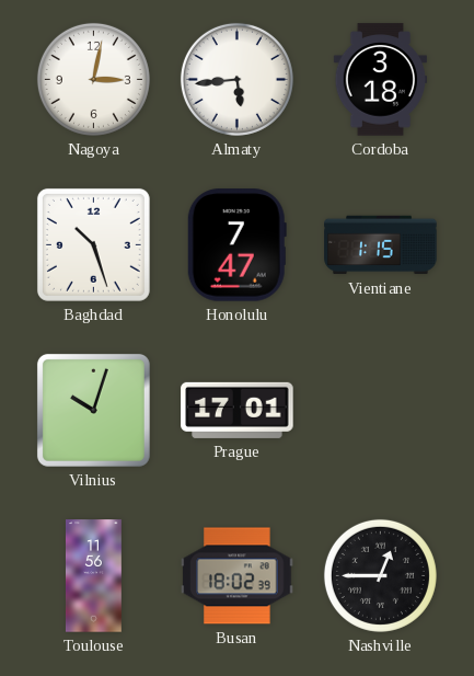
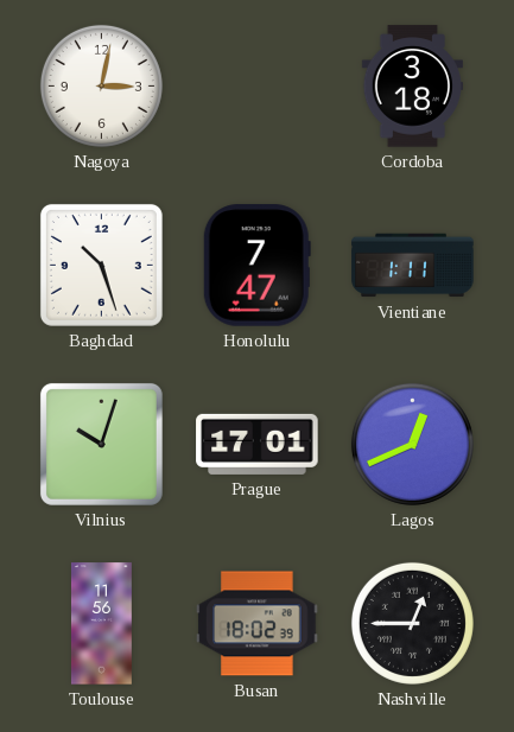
Almaty: 5:44 -> none (236, 79)
Vientiane: 1:15 -> 1:11 (413, 266)
Lagos: none -> 12:41 (412, 444)
